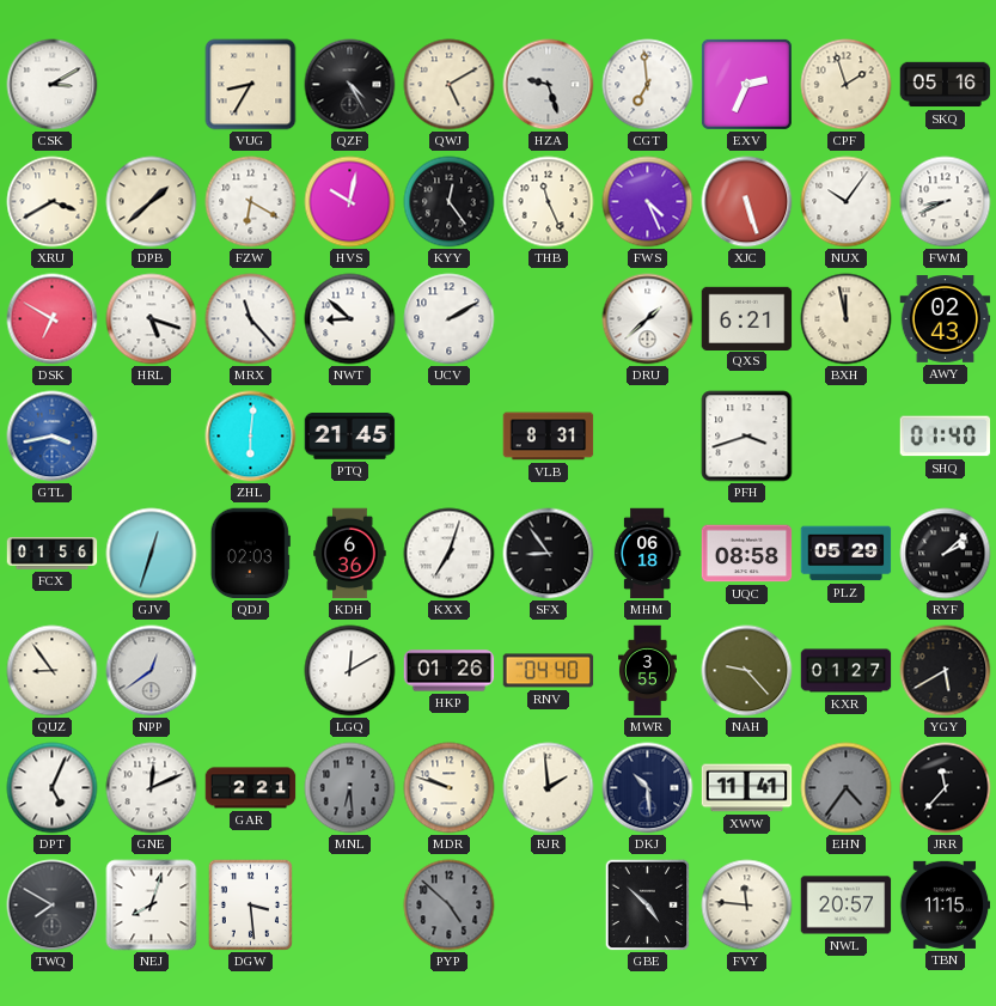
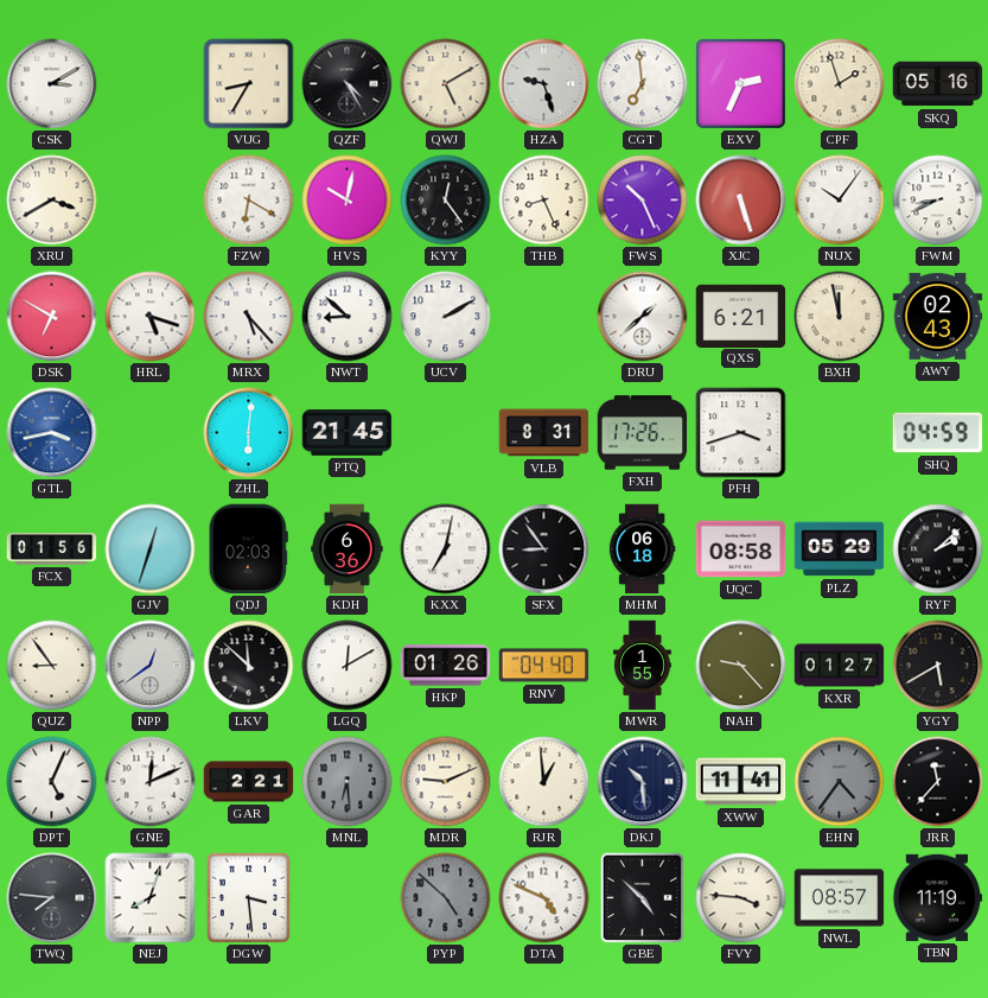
DPB: 1:38 -> none (152, 202)
THB: 11:26 -> 8:26 (544, 201)
FWS: 4:26 -> 10:26 (643, 201)
MRX: 11:23 -> 5:23 (249, 317)
FXH: none -> 17:26 (643, 433)
SHQ: 01:40 -> 04:59 (938, 433)
KXX: 7:03 -> 7:02 (446, 549)
LKV: none -> 11:52 (249, 666)
MWR: 3:55 -> 1:55 (642, 666)
MDR: 9:48 -> 9:11 (446, 782)
RJR: 1:59 -> 12:59 (544, 782)
TWQ: 7:50 -> 7:46 (52, 898)
DTA: none -> 4:49 (544, 898)
FVY: 11:46 -> 3:46 (741, 898)
NWL: 20:57 -> 08:57 (840, 898)
TBN: 11:15 -> 11:19 (938, 897)
